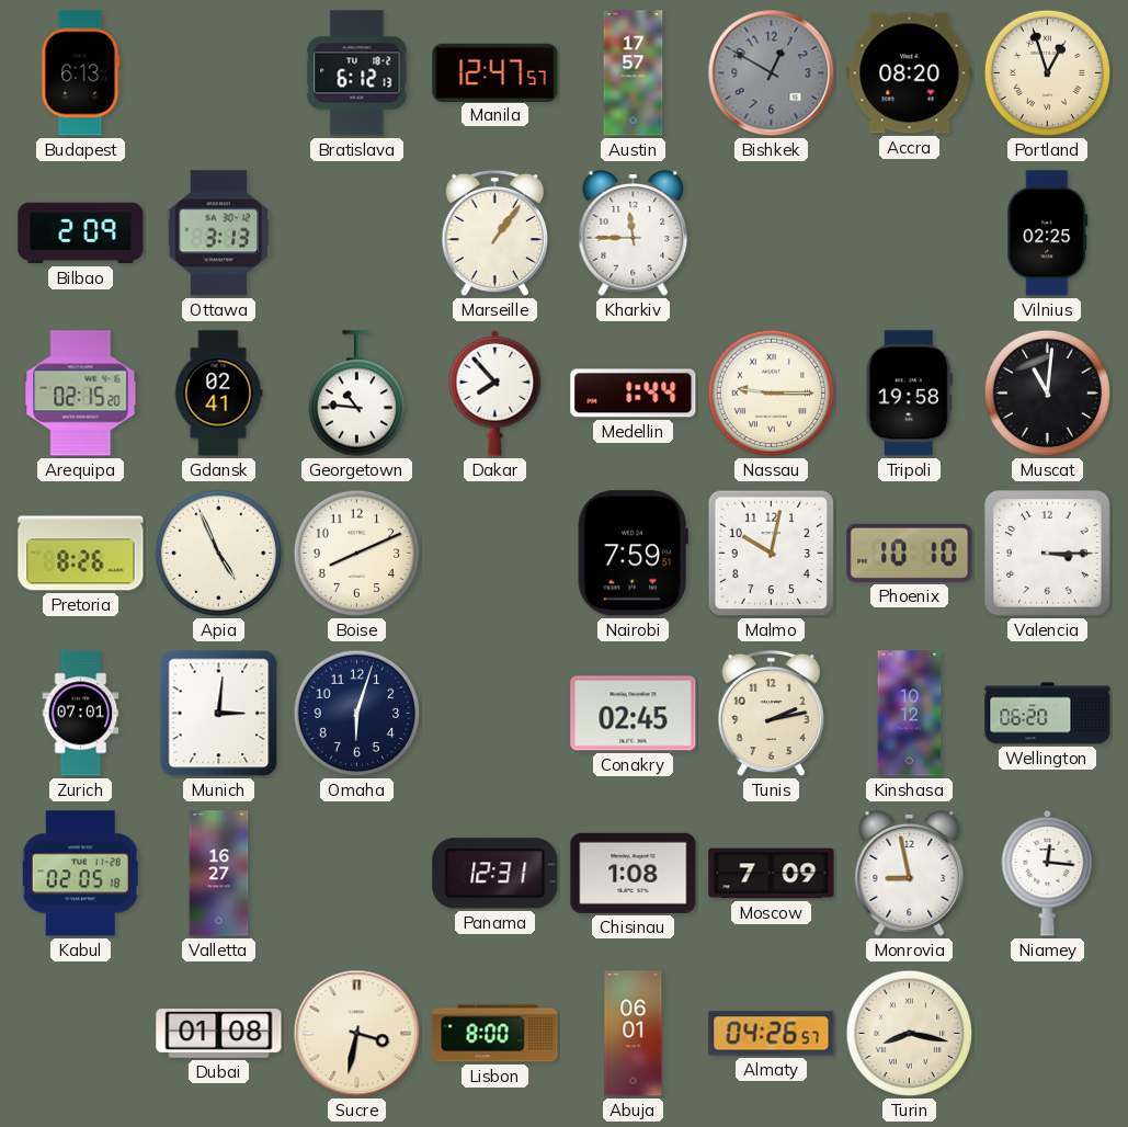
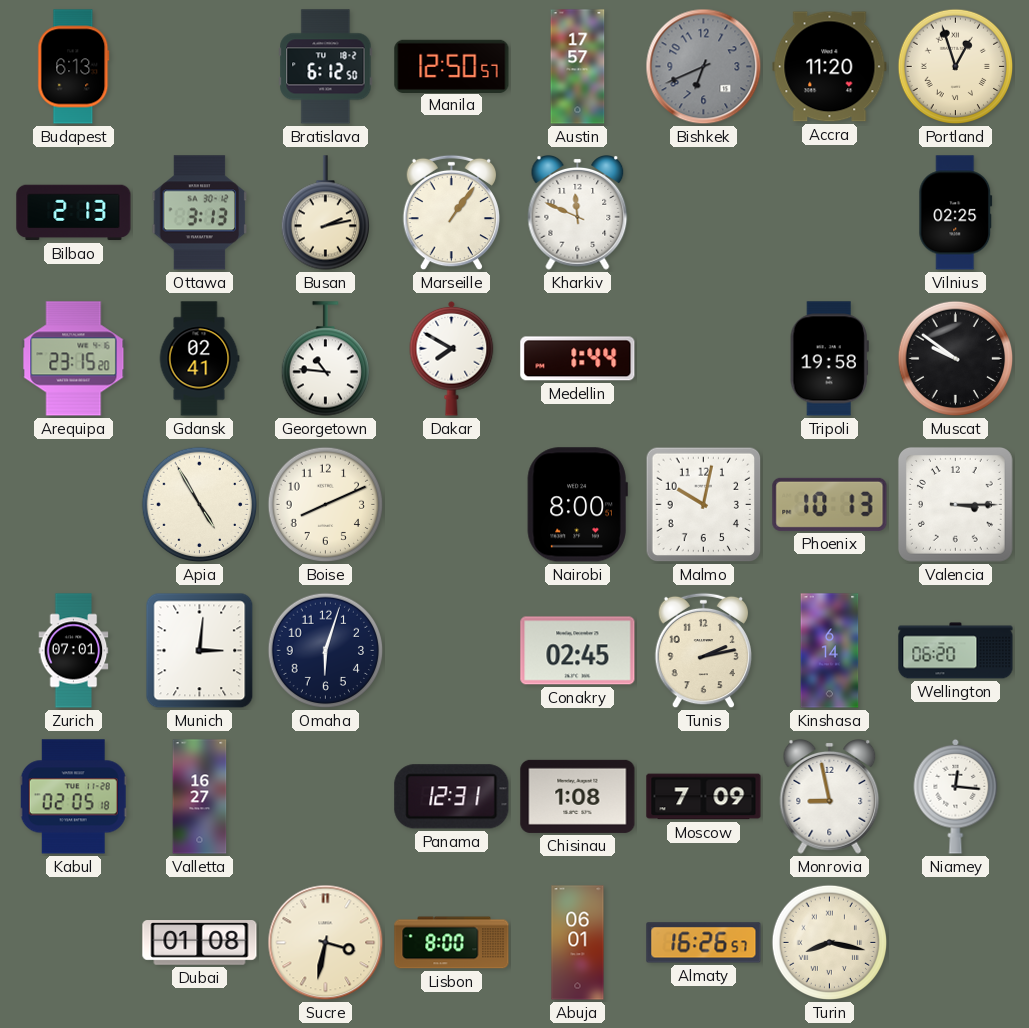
Bratislava: 6:12:13 -> 6:12:50 (326, 67)
Manila: 12:47 -> 12:50 (452, 66)
Bishkek: 12:50 -> 6:41 (704, 67)
Accra: 08:20 -> 11:20 (830, 67)
Bilbao: 2:09 -> 2:13 (74, 213)
Busan: none -> 2:13 (325, 213)
Kharkiv: 11:45 -> 11:49 (578, 213)
Arequipa: 02:15 -> 23:15 (74, 359)
Dakar: 7:53 -> 7:50 (452, 358)
Nassau: 9:15 -> none (772, 394)
Muscat: 11:01 -> 9:51 (956, 359)
Pretoria: 8:26 -> none (81, 554)
Apia: 4:56 -> 4:55 (200, 505)
Nairobi: 7:59 -> 8:00 (577, 505)
Phoenix: 10:10 -> 10:13 (830, 504)
Kinshasa: 10:12 -> 6:14 (830, 651)
Almaty: 04:26 -> 16:26 (704, 943)
